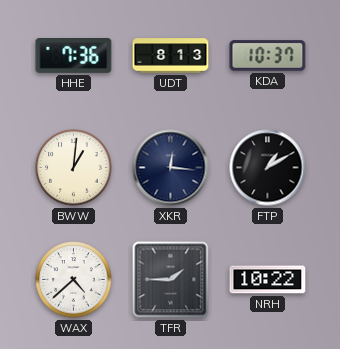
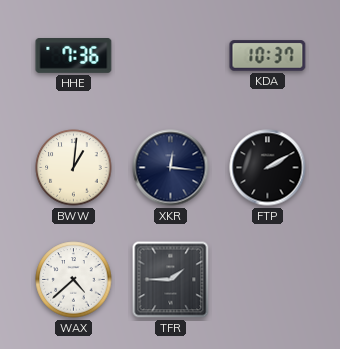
UDT: 8:13 -> none (171, 56)
FTP: 1:10 -> 2:10 (268, 168)
NRH: 10:22 -> none (268, 280)
